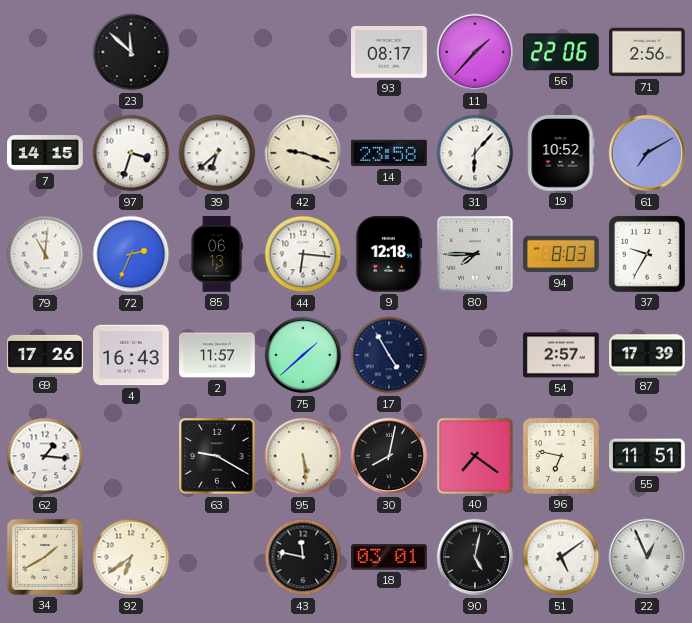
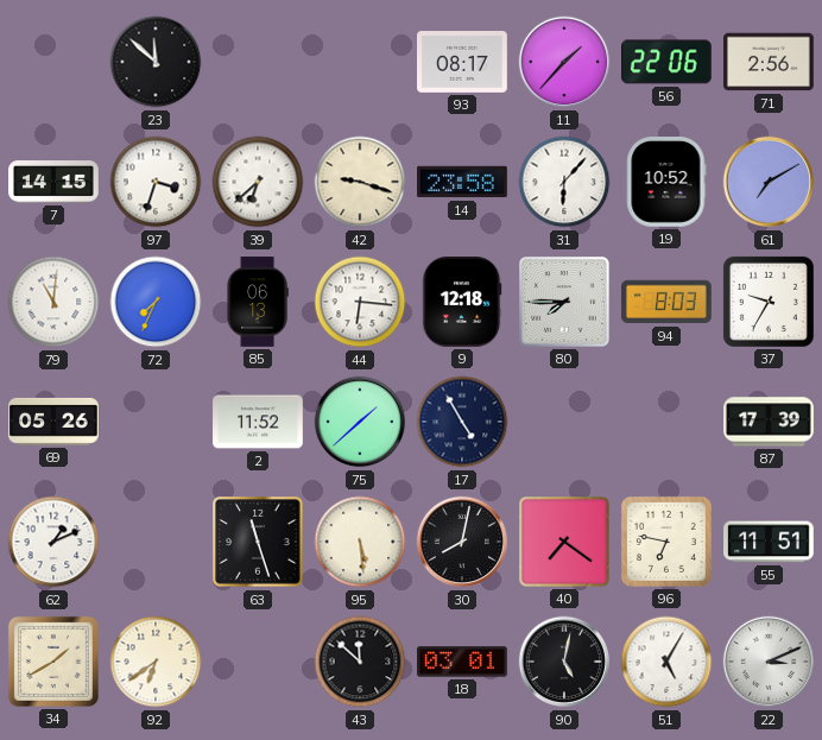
72: 2:34 -> 7:34 (156, 302)
69: 17:26 -> 05:26 (55, 422)
4: 16:43 -> none (132, 355)
2: 11:57 -> 11:52 (258, 422)
54: 2:57 -> none (561, 355)
62: 1:16 -> 1:11 (53, 542)
63: 9:20 -> 11:27 (258, 542)
43: 11:47 -> 11:52 (360, 662)
51: 5:09 -> 5:05 (666, 662)
22: 12:56 -> 3:11 (769, 662)
